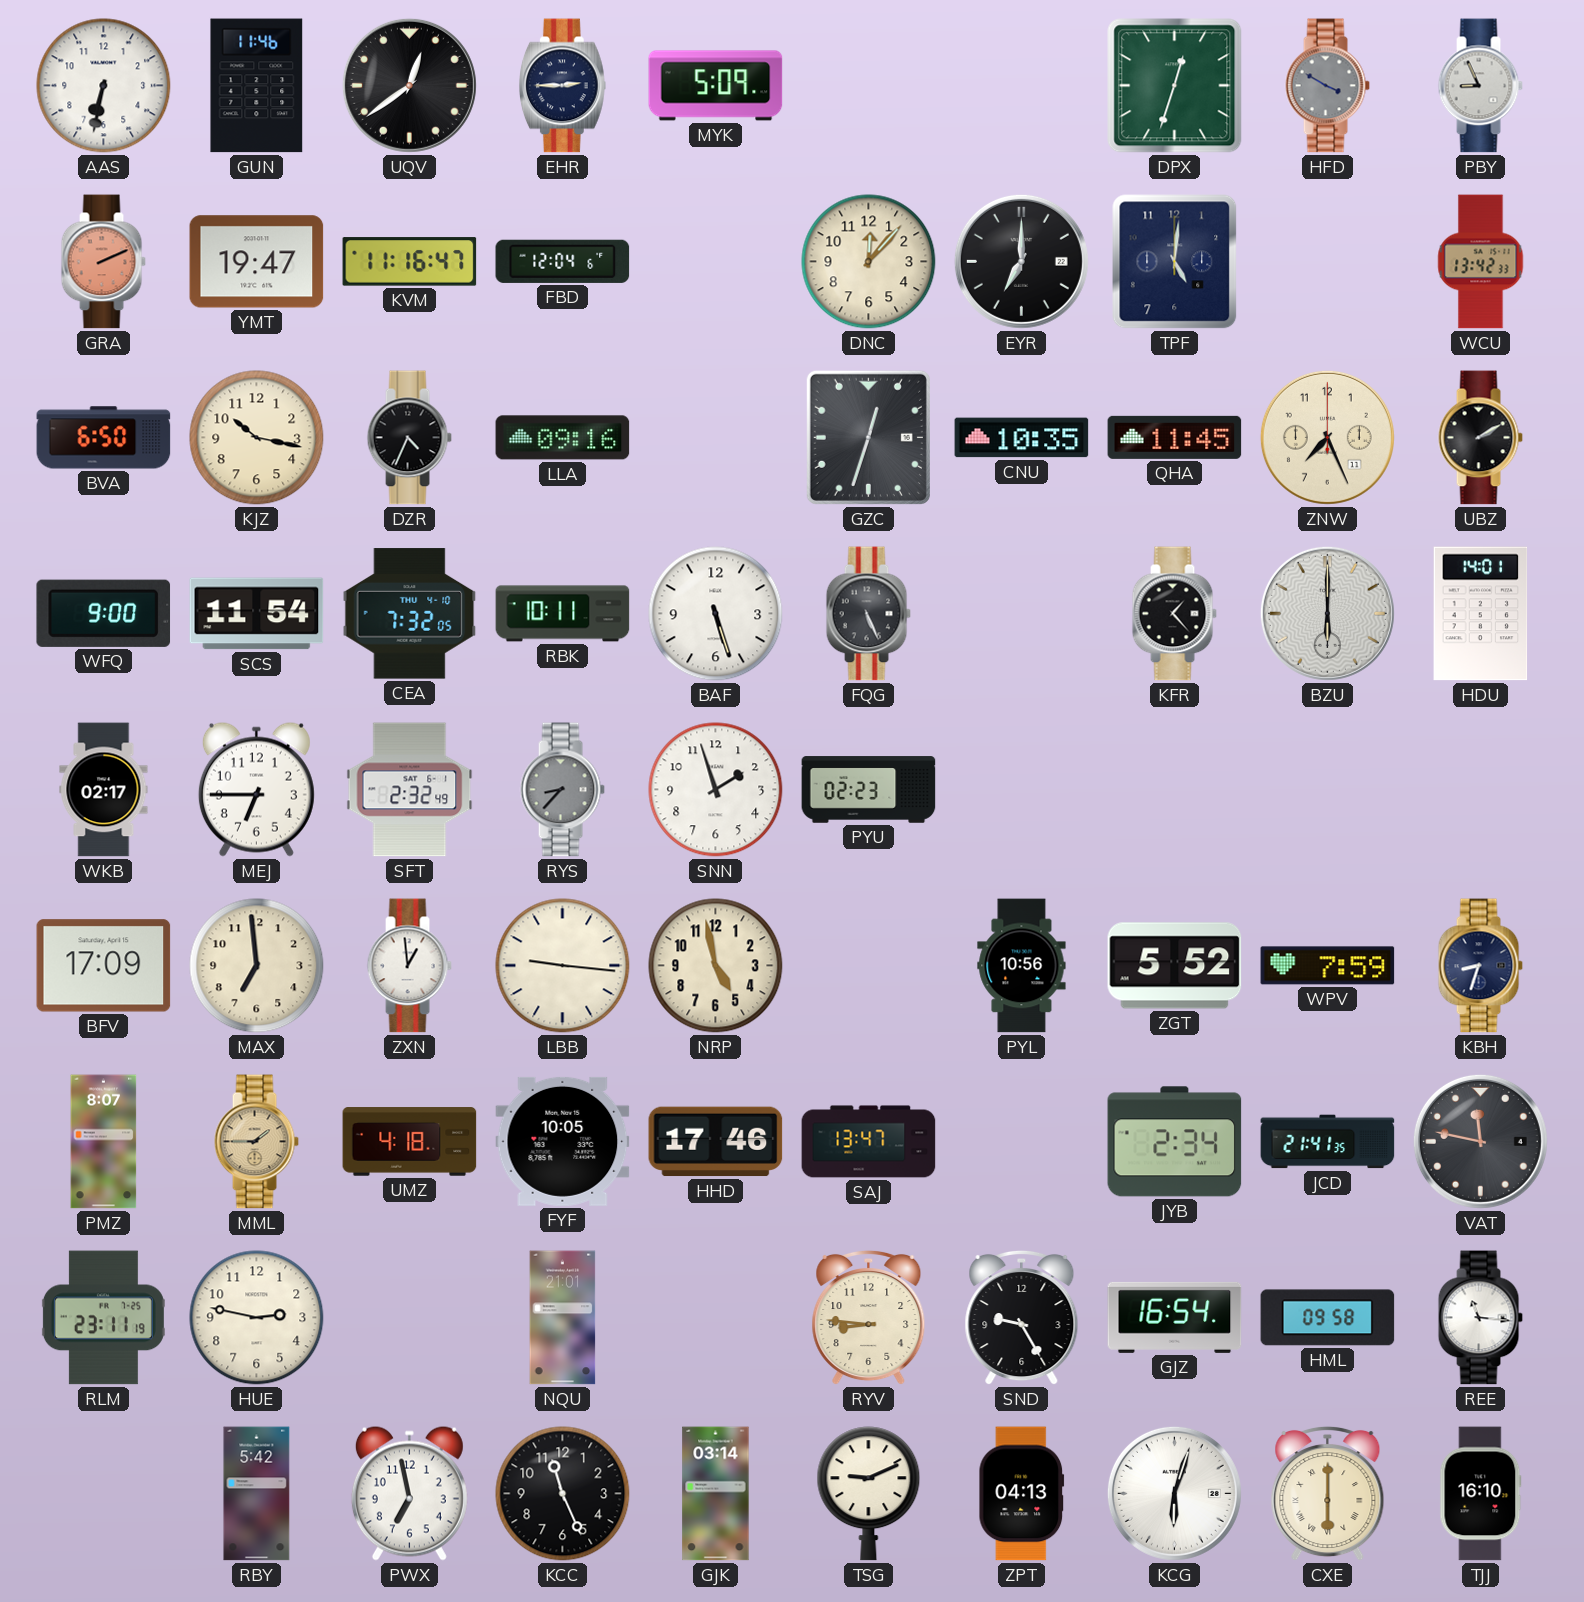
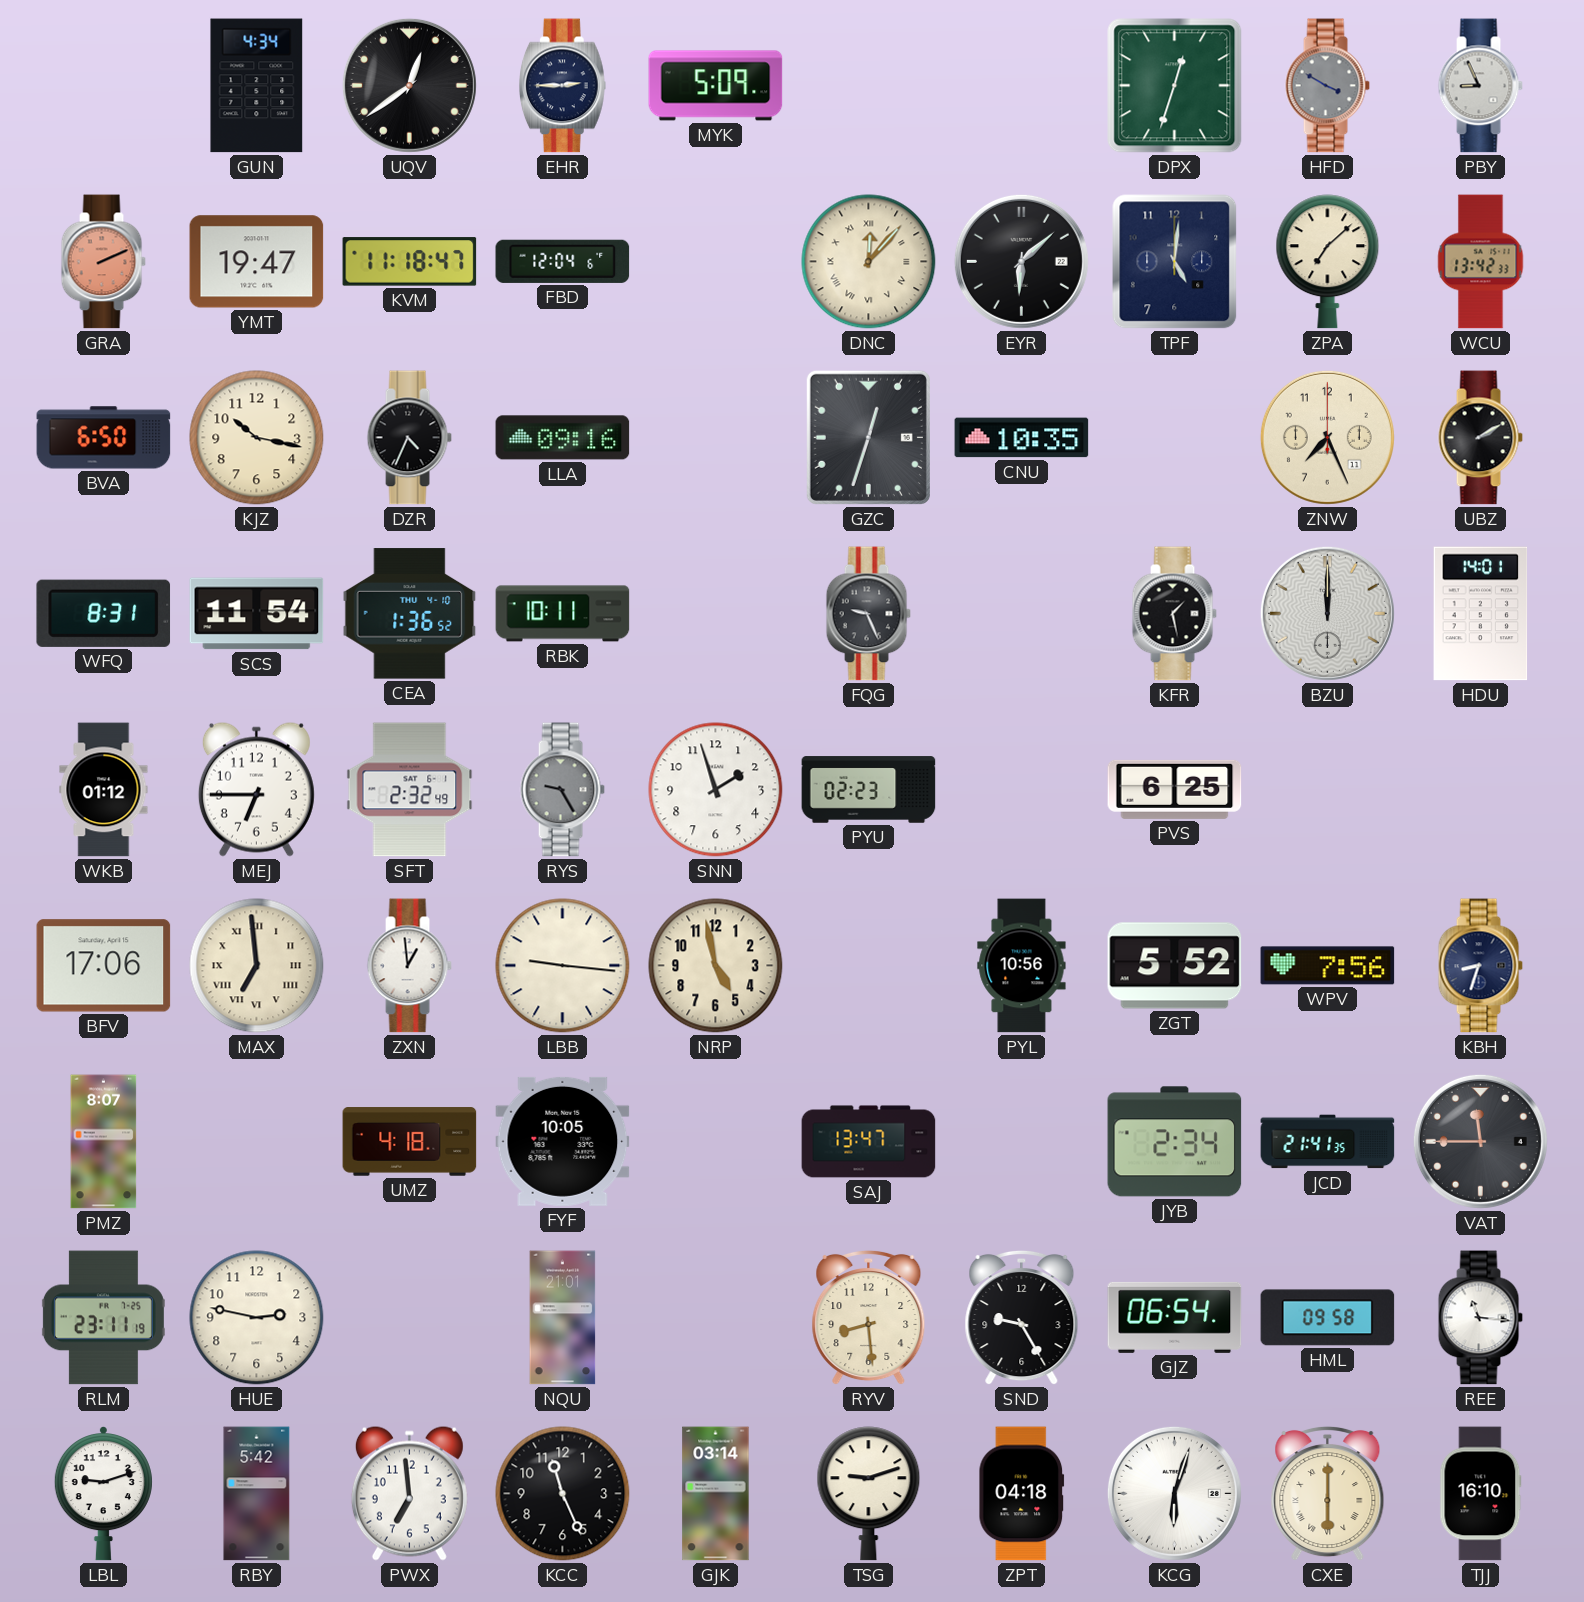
AAS: 6:32 -> none (104, 86)
GUN: 11:46 -> 4:34 (257, 86)
KVM: 11:16 -> 11:18 (410, 262)
DNC numerals: Arabic -> Roman (869, 262)
EYR: 7:00 -> 6:08 (1021, 261)
ZPA: none -> 7:08 (1328, 262)
QHA: 11:45 -> none (1175, 437)
WFQ: 9:00 -> 8:31 (104, 613)
CEA: 7:32 -> 1:36 (410, 614)
BAF: 5:27 -> none (716, 614)
FQG: 5:26 -> 9:26 (868, 614)
KFR: 1:23 -> 1:28 (1174, 614)
BZU: 6:00 -> 12:00 (1327, 613)
WKB: 02:17 -> 01:12 (104, 790)
RYS: 8:37 -> 9:25 (562, 790)
PVS: none -> 6:25 (1175, 789)
BFV: 17:09 -> 17:06 (104, 966)
MAX numerals: Arabic -> Roman (257, 966)
WPV: 7:59 -> 7:56 (1328, 966)
MML: 1:45 -> none (256, 1142)
HHD: 17:46 -> none (716, 1142)
VAT: 11:47 -> 11:45 (1480, 1141)
RYV: 8:46 -> 8:29 (869, 1318)
GJZ: 16:54 -> 06:54 (1175, 1317)
LBL: none -> 9:12 (103, 1494)
PWX: 6:58 -> 6:59 (409, 1493)
TSG: 9:11 -> 9:12 (869, 1494)
ZPT: 04:13 -> 04:18 (1022, 1494)
